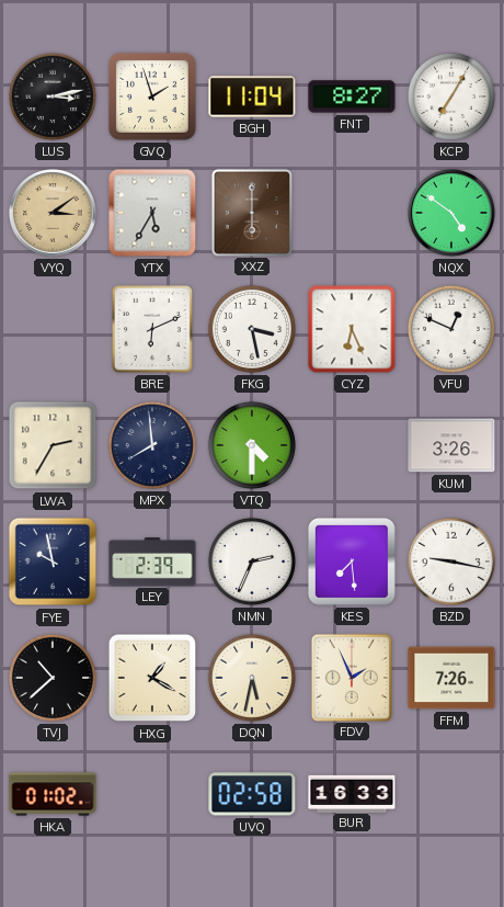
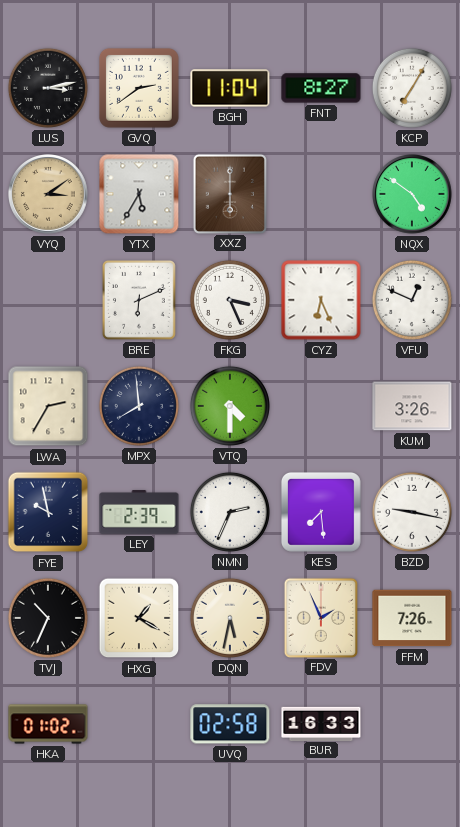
GVQ: 1:57 -> 2:39 (139, 88)
FKG: 3:28 -> 3:26 (230, 300)
TVJ: 10:38 -> 10:34 (48, 618)
